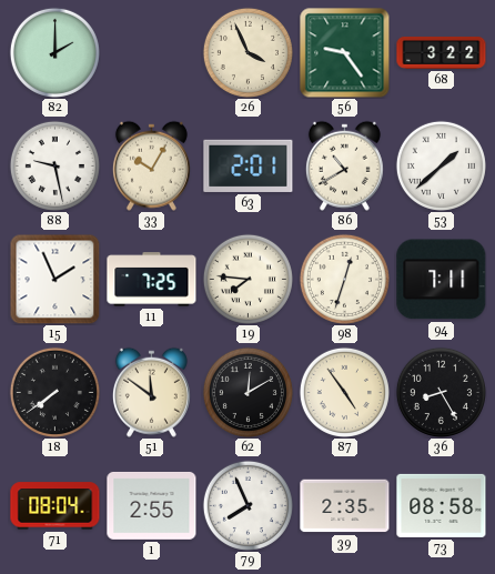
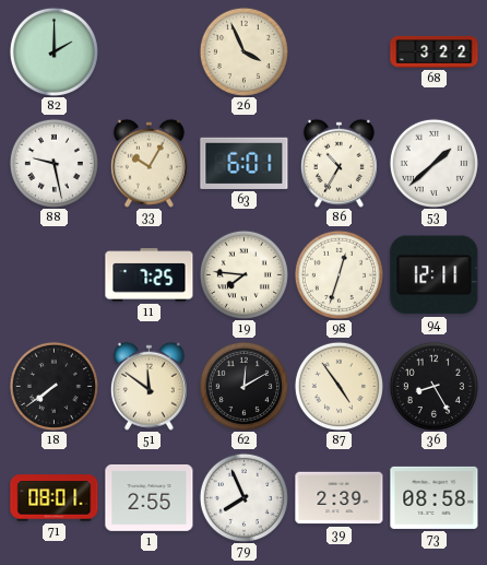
56: 9:24 -> none (345, 53)
63: 2:01 -> 6:01 (245, 163)
86: 10:40 -> 10:35 (338, 163)
15: 1:56 -> none (54, 279)
94: 7:11 -> 12:11 (435, 275)
71: 08:04 -> 08:01 (55, 498)
39: 2:35 -> 2:39 (340, 498)
